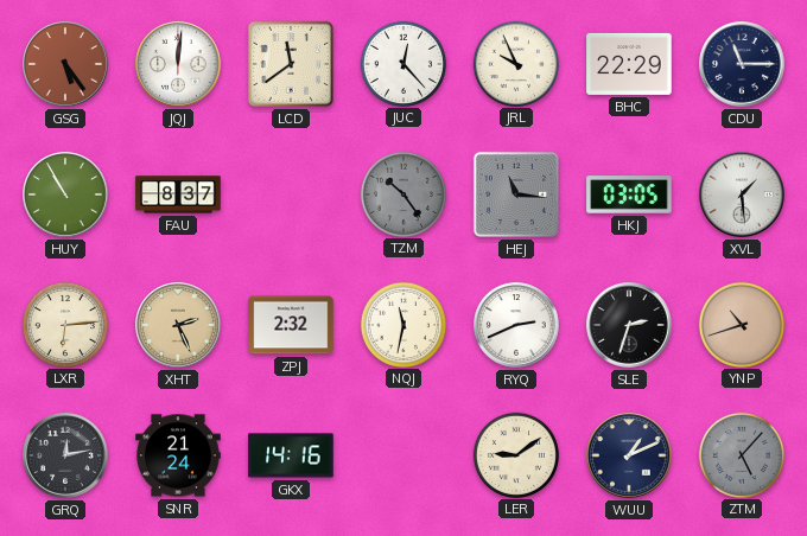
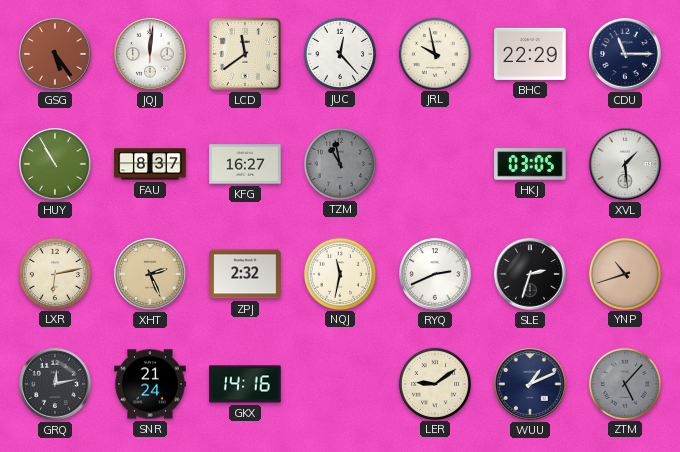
JRL: 9:56 -> 9:58 (434, 53)
KFG: none -> 16:27 (245, 164)
TZM: 10:24 -> 10:58 (339, 163)
HEJ: 11:16 -> none (516, 194)
LXR: 6:14 -> 6:13 (54, 273)
